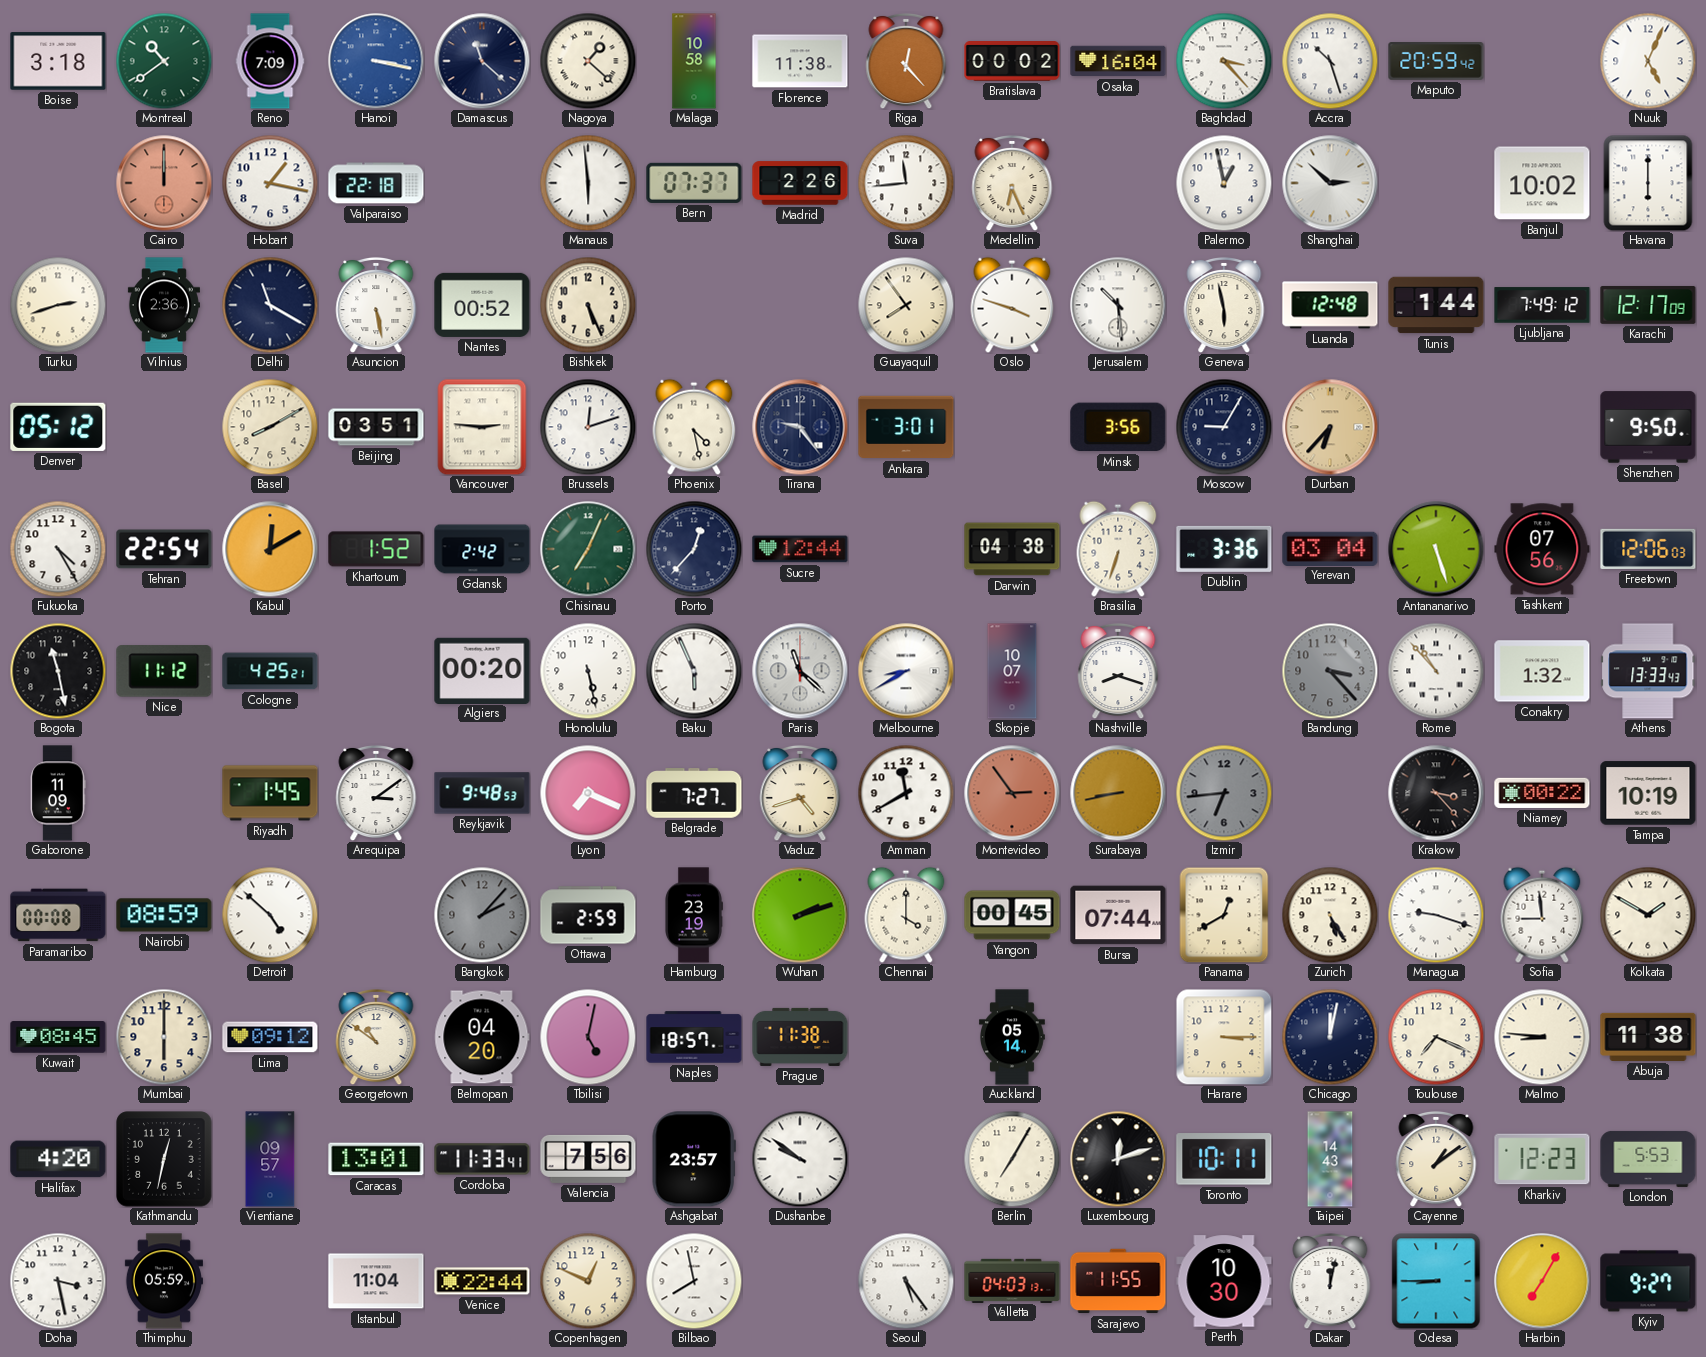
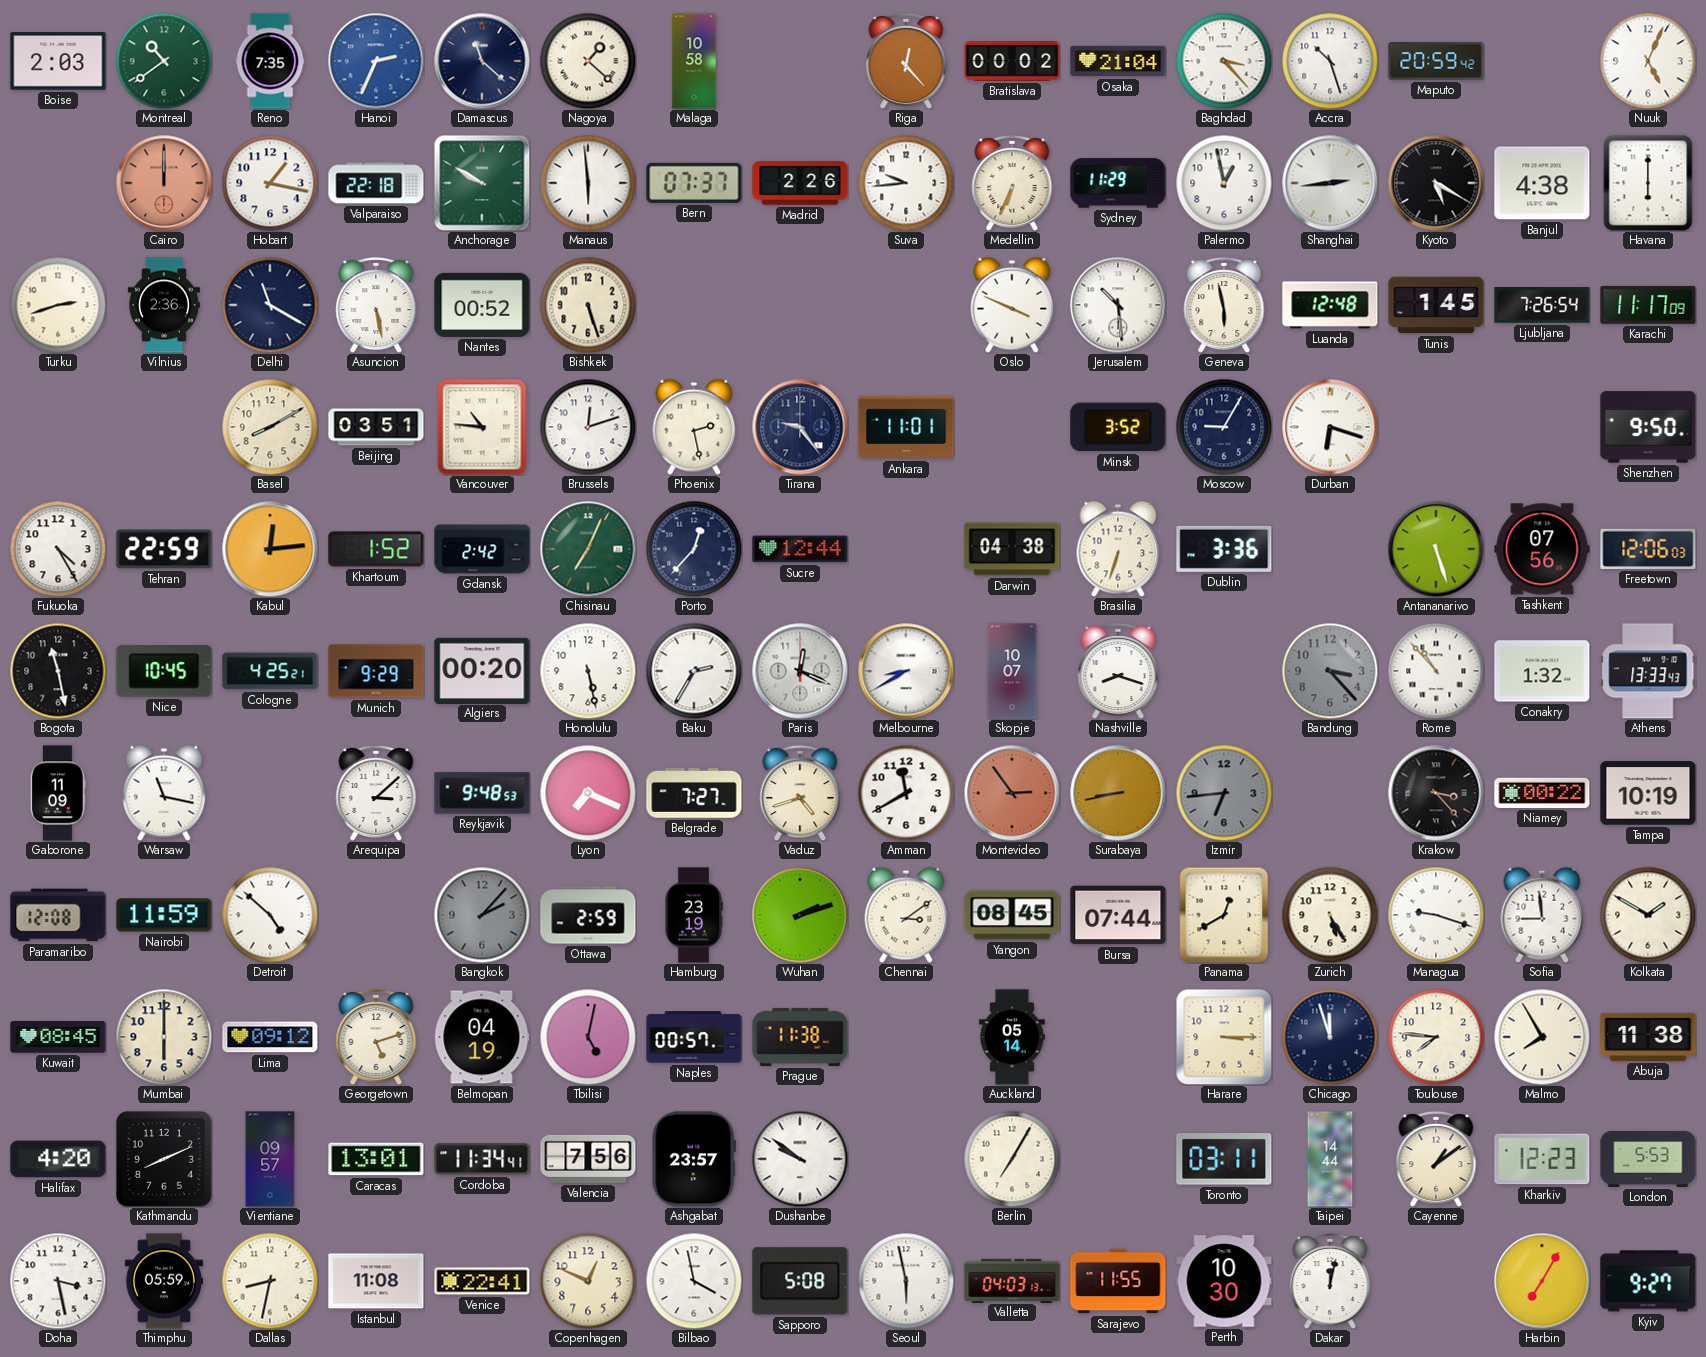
Boise: 3:18 -> 2:03 (58, 61)
Reno: 7:09 -> 7:35 (270, 61)
Hanoi: 3:17 -> 2:34 (376, 61)
Florence: 11:38 -> none (800, 61)
Osaka: 16:04 -> 21:04 (1118, 61)
Anchorage: none -> 9:50 (482, 183)
Suva: 11:44 -> 9:44 (906, 183)
Medellin: 6:26 -> 6:34 (1012, 183)
Sydney: none -> 11:29 (1118, 183)
Shanghai: 2:52 -> 2:44 (1330, 183)
Kyoto: none -> 5:20 (1436, 183)
Banjul: 10:02 -> 4:38 (1542, 183)
Bishkek: 5:26 -> 5:27 (588, 305)
Guayaquil: 7:54 -> none (906, 305)
Oslo: 3:48 -> 3:49 (1012, 305)
Tunis: 1:44 -> 1:45 (1436, 305)
Ljubljana: 7:49 -> 7:26 (1542, 305)
Karachi: 12:17 -> 11:17 (1648, 305)
Denver: 05:12 -> none (58, 427)
Vancouver: 2:46 -> 10:46 (482, 427)
Phoenix: 4:28 -> 2:28 (694, 427)
Ankara: 3:01 -> 11:01 (906, 427)
Minsk: 3:56 -> 3:52 (1118, 427)
Durban: 6:37 -> 6:18 (1330, 427)
Durban dial: champagne -> white (1330, 427)
Tehran: 22:54 -> 22:59 (164, 549)
Kabul: 12:10 -> 12:14 (270, 549)
Yerevan: 03:04 -> none (1330, 548)
Nice: 11:12 -> 10:45 (164, 671)
Munich: none -> 9:29 (376, 671)
Baku: 5:56 -> 2:35 (694, 671)
Paris: 11:22 -> 12:19 (800, 671)
Warsaw: none -> 11:17 (164, 793)
Riyadh: 1:45 -> none (270, 793)
Arequipa: 3:09 -> 3:08 (376, 793)
Paramaribo: 00:08 -> 12:08 (58, 915)
Nairobi: 08:59 -> 11:59 (164, 915)
Chennai: 4:00 -> 3:09 (906, 915)
Yangon: 00:45 -> 08:45 (1012, 915)
Georgetown: 10:51 -> 5:12 (376, 1037)
Belmopan: 04:20 -> 04:19 (482, 1037)
Naples: 18:57 -> 00:57 (694, 1037)
Chicago: 12:02 -> 11:57 (1330, 1037)
Toulouse: 7:19 -> 7:46 (1436, 1037)
Malmo: 8:46 -> 7:55 (1542, 1037)
Kathmandu: 12:32 -> 8:11 (164, 1159)
Cordoba: 11:33 -> 11:34 (482, 1159)
Luxembourg: 12:12 -> none (1118, 1159)
Toronto: 10:11 -> 03:11 (1224, 1159)
Taipei: 14:43 -> 14:44 (1330, 1159)
Dallas: none -> 8:32 (270, 1281)
Istanbul: 11:04 -> 11:08 (376, 1281)
Venice: 22:44 -> 22:41 (482, 1281)
Bilbao: 7:58 -> 3:58 (694, 1281)
Sapporo: none -> 5:08 (800, 1281)
Seoul: 5:24 -> 5:58 (906, 1281)
Odesa: 8:45 -> none (1436, 1281)
